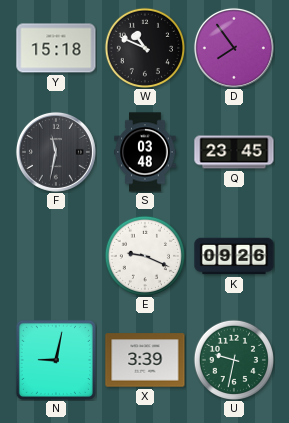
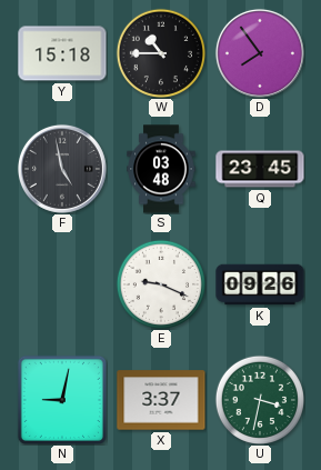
W: 10:49 -> 10:45 (160, 52)
F: 11:32 -> 4:58 (62, 169)
X: 3:39 -> 3:37 (161, 400)
U: 9:32 -> 3:32 (259, 399)
